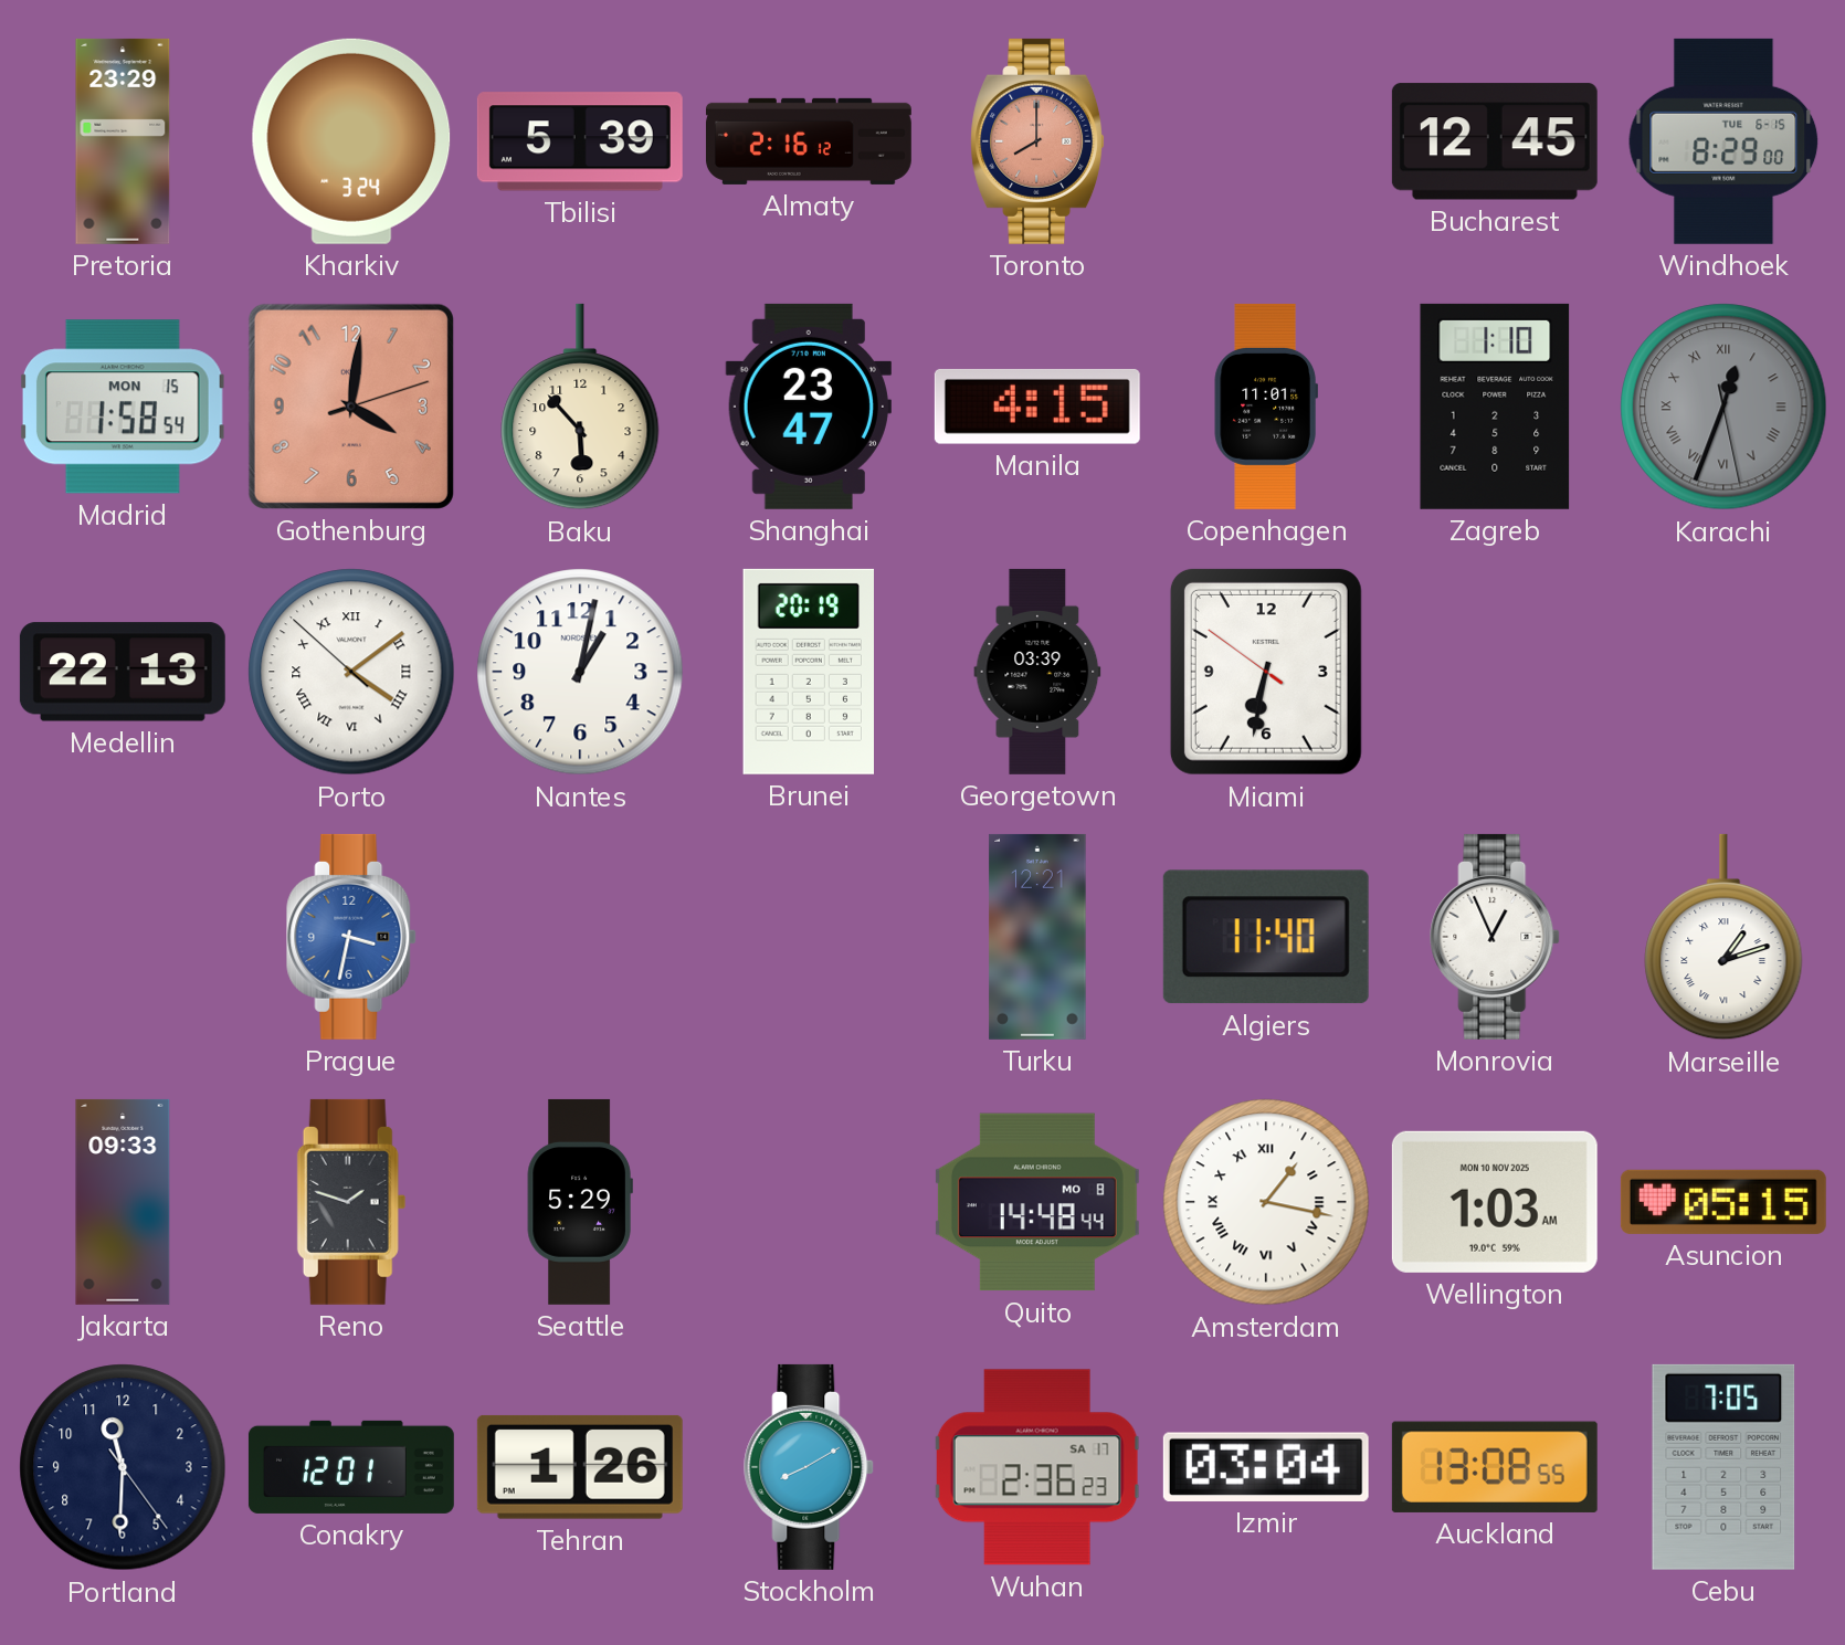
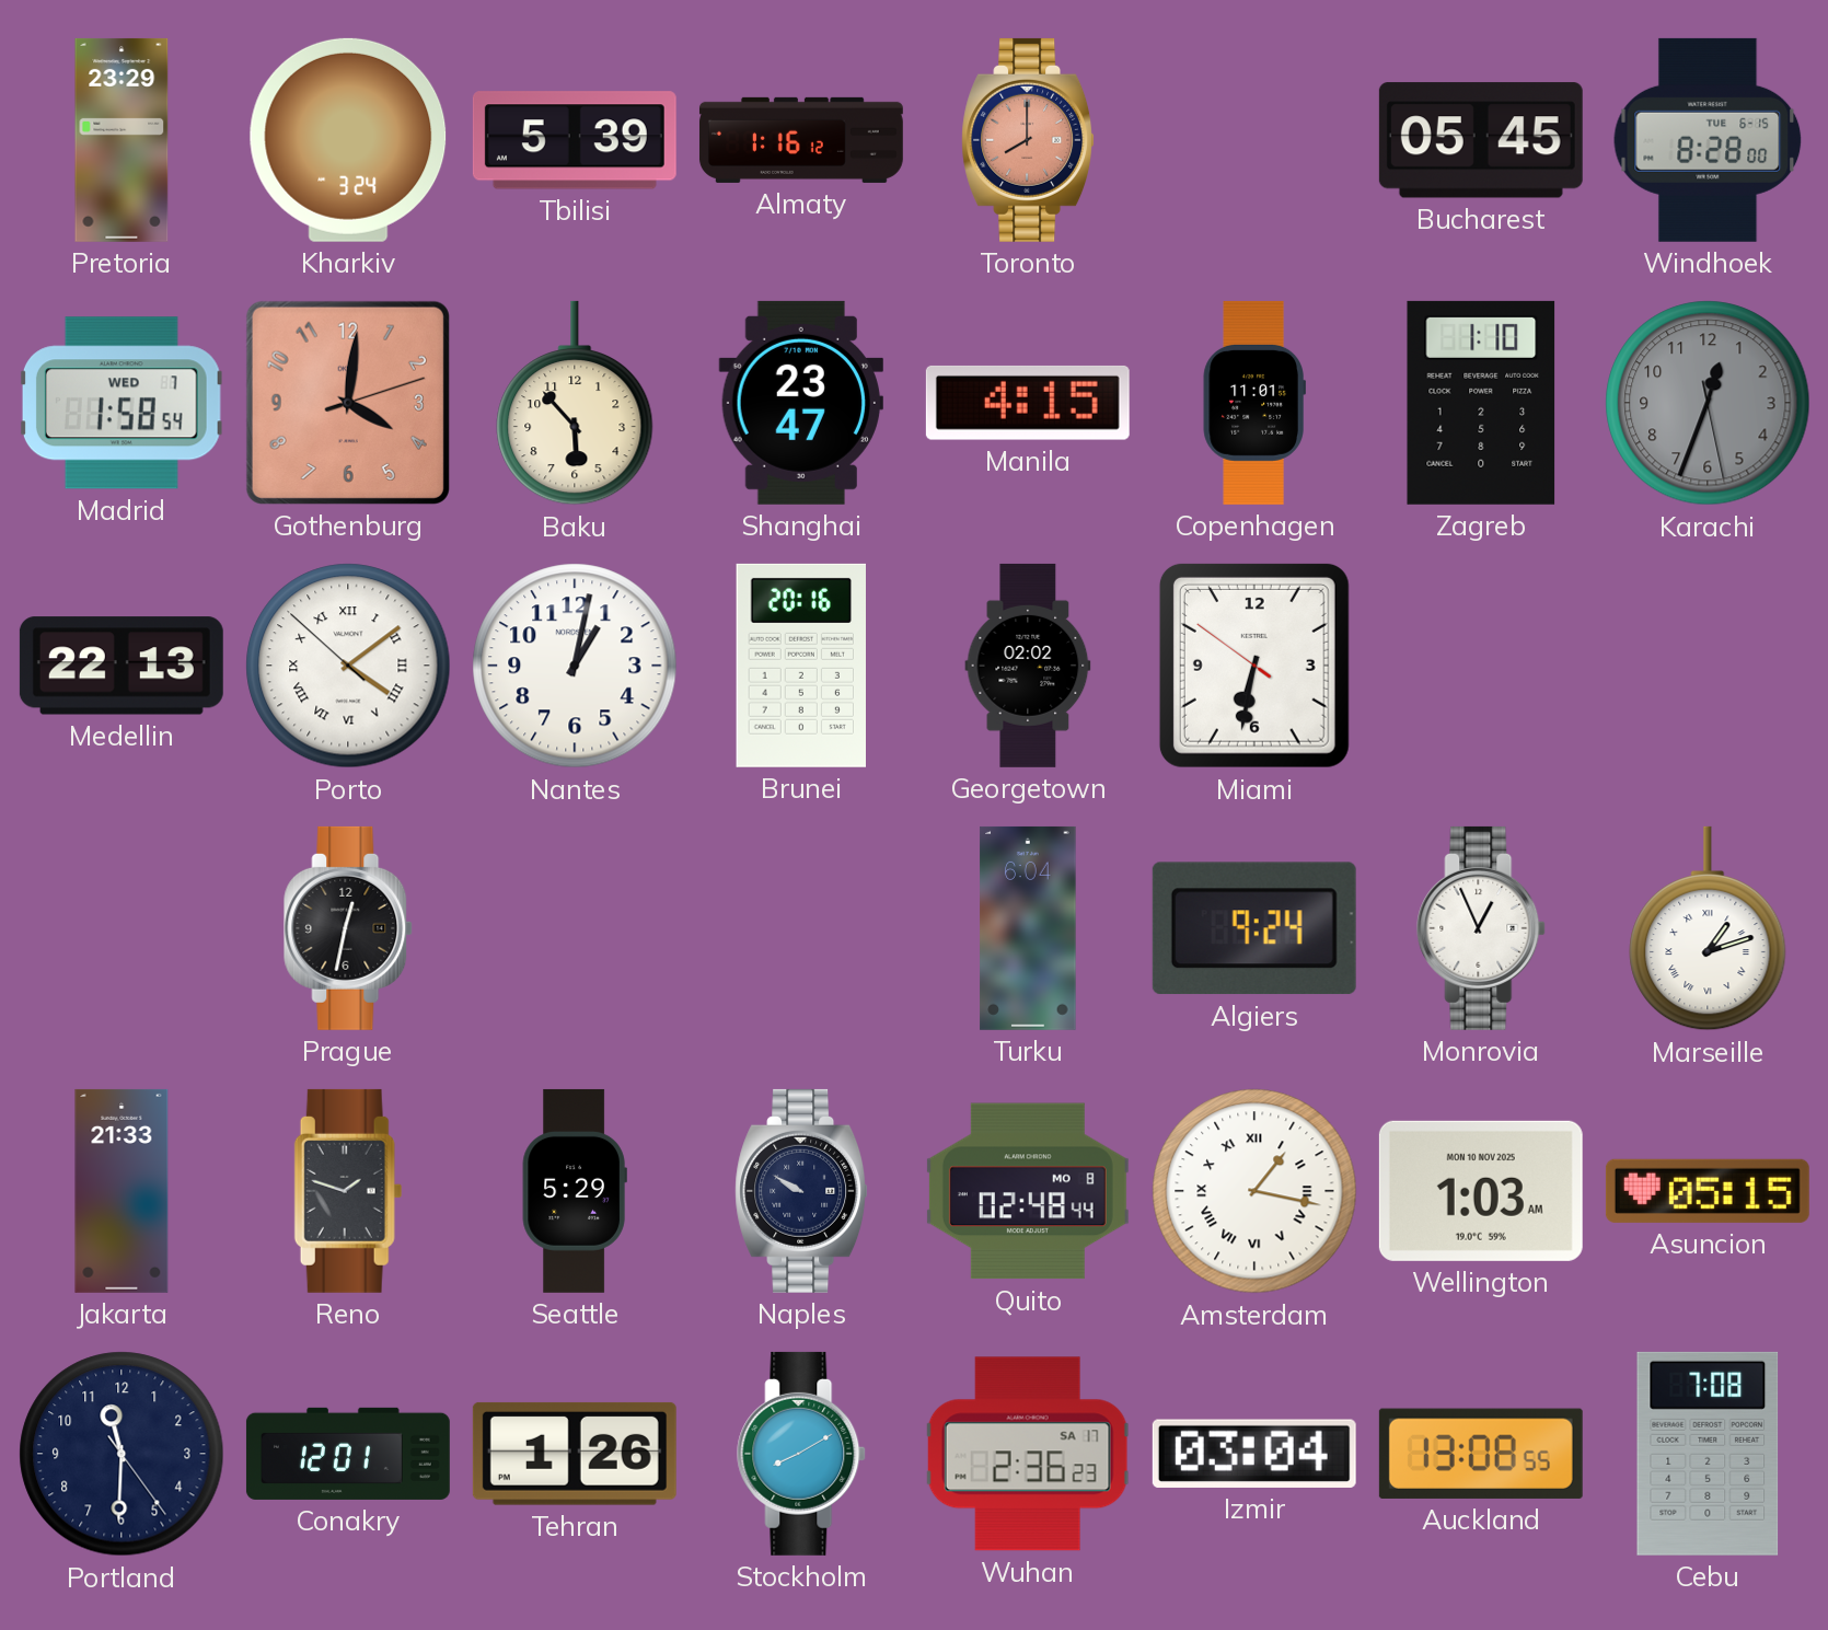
Almaty: 2:16 -> 1:16 (801, 140)
Bucharest: 12:45 -> 05:45 (1481, 140)
Windhoek: 8:29 -> 8:28 (1708, 140)
Madrid date: MON 15 -> WED 7 (122, 403)
Karachi numerals: Roman -> Arabic (1708, 403)
Brunei: 20:19 -> 20:16 (800, 666)
Georgetown: 03:39 -> 02:02 (1028, 666)
Prague: 3:32 -> 12:32 (349, 928)
Prague dial: blue -> black (349, 928)
Turku: 12:21 -> 6:04 (1028, 928)
Algiers: 11:40 -> 9:24 (1254, 928)
Jakarta: 09:33 -> 21:33 (122, 1191)
Naples: none -> 9:50 (802, 1191)
Quito: 14:48 -> 02:48 (1028, 1191)
Cebu: 7:05 -> 7:08 (1708, 1454)
